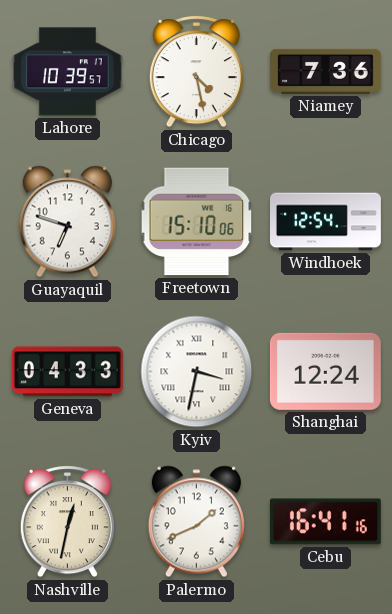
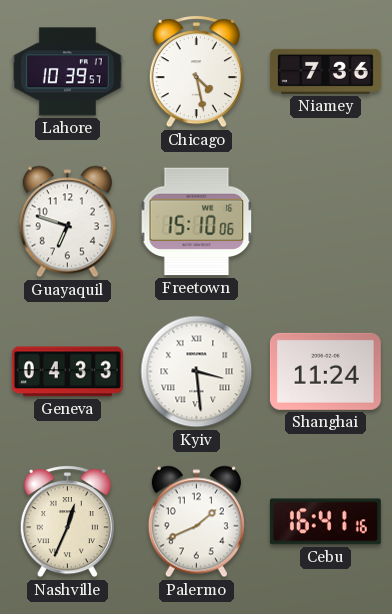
Windhoek: 12:54 -> none (326, 222)
Kyiv: 3:32 -> 3:29 (197, 372)
Shanghai: 12:24 -> 11:24 (325, 371)
Nashville: 12:32 -> 12:34 (67, 522)
